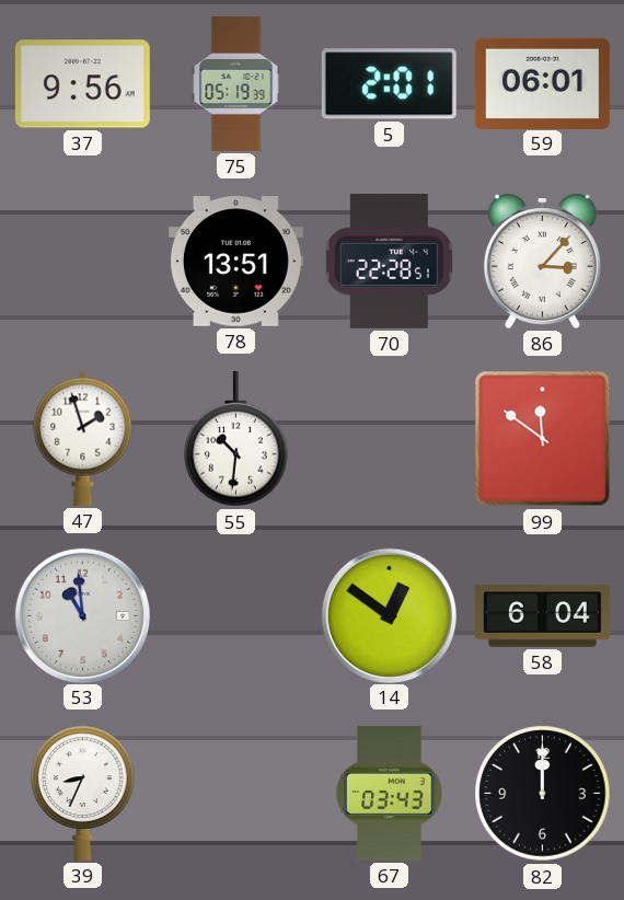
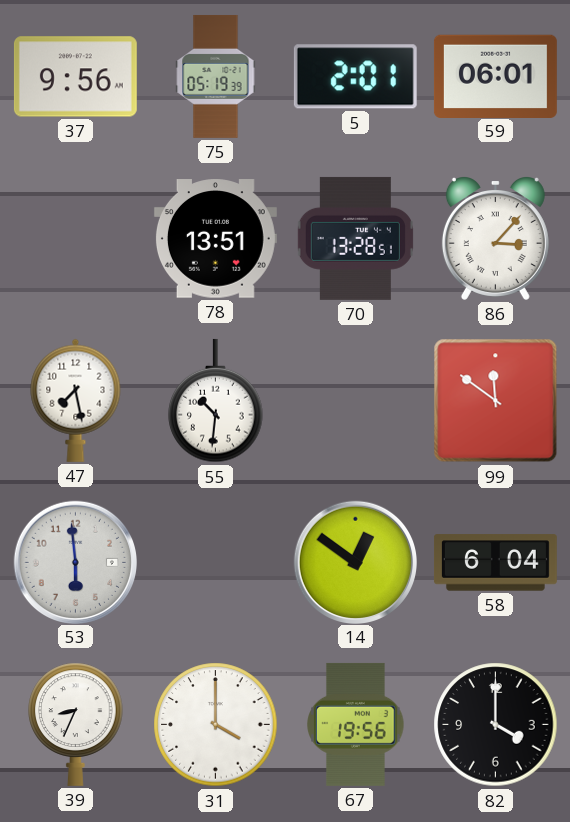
70: 22:28 -> 13:28 (355, 238)
47: 1:57 -> 7:28 (76, 400)
53: 10:59 -> 5:59 (75, 562)
31: none -> 4:00 (216, 725)
67: 03:43 -> 19:56 (356, 724)
82: 12:00 -> 4:00 (496, 725)
